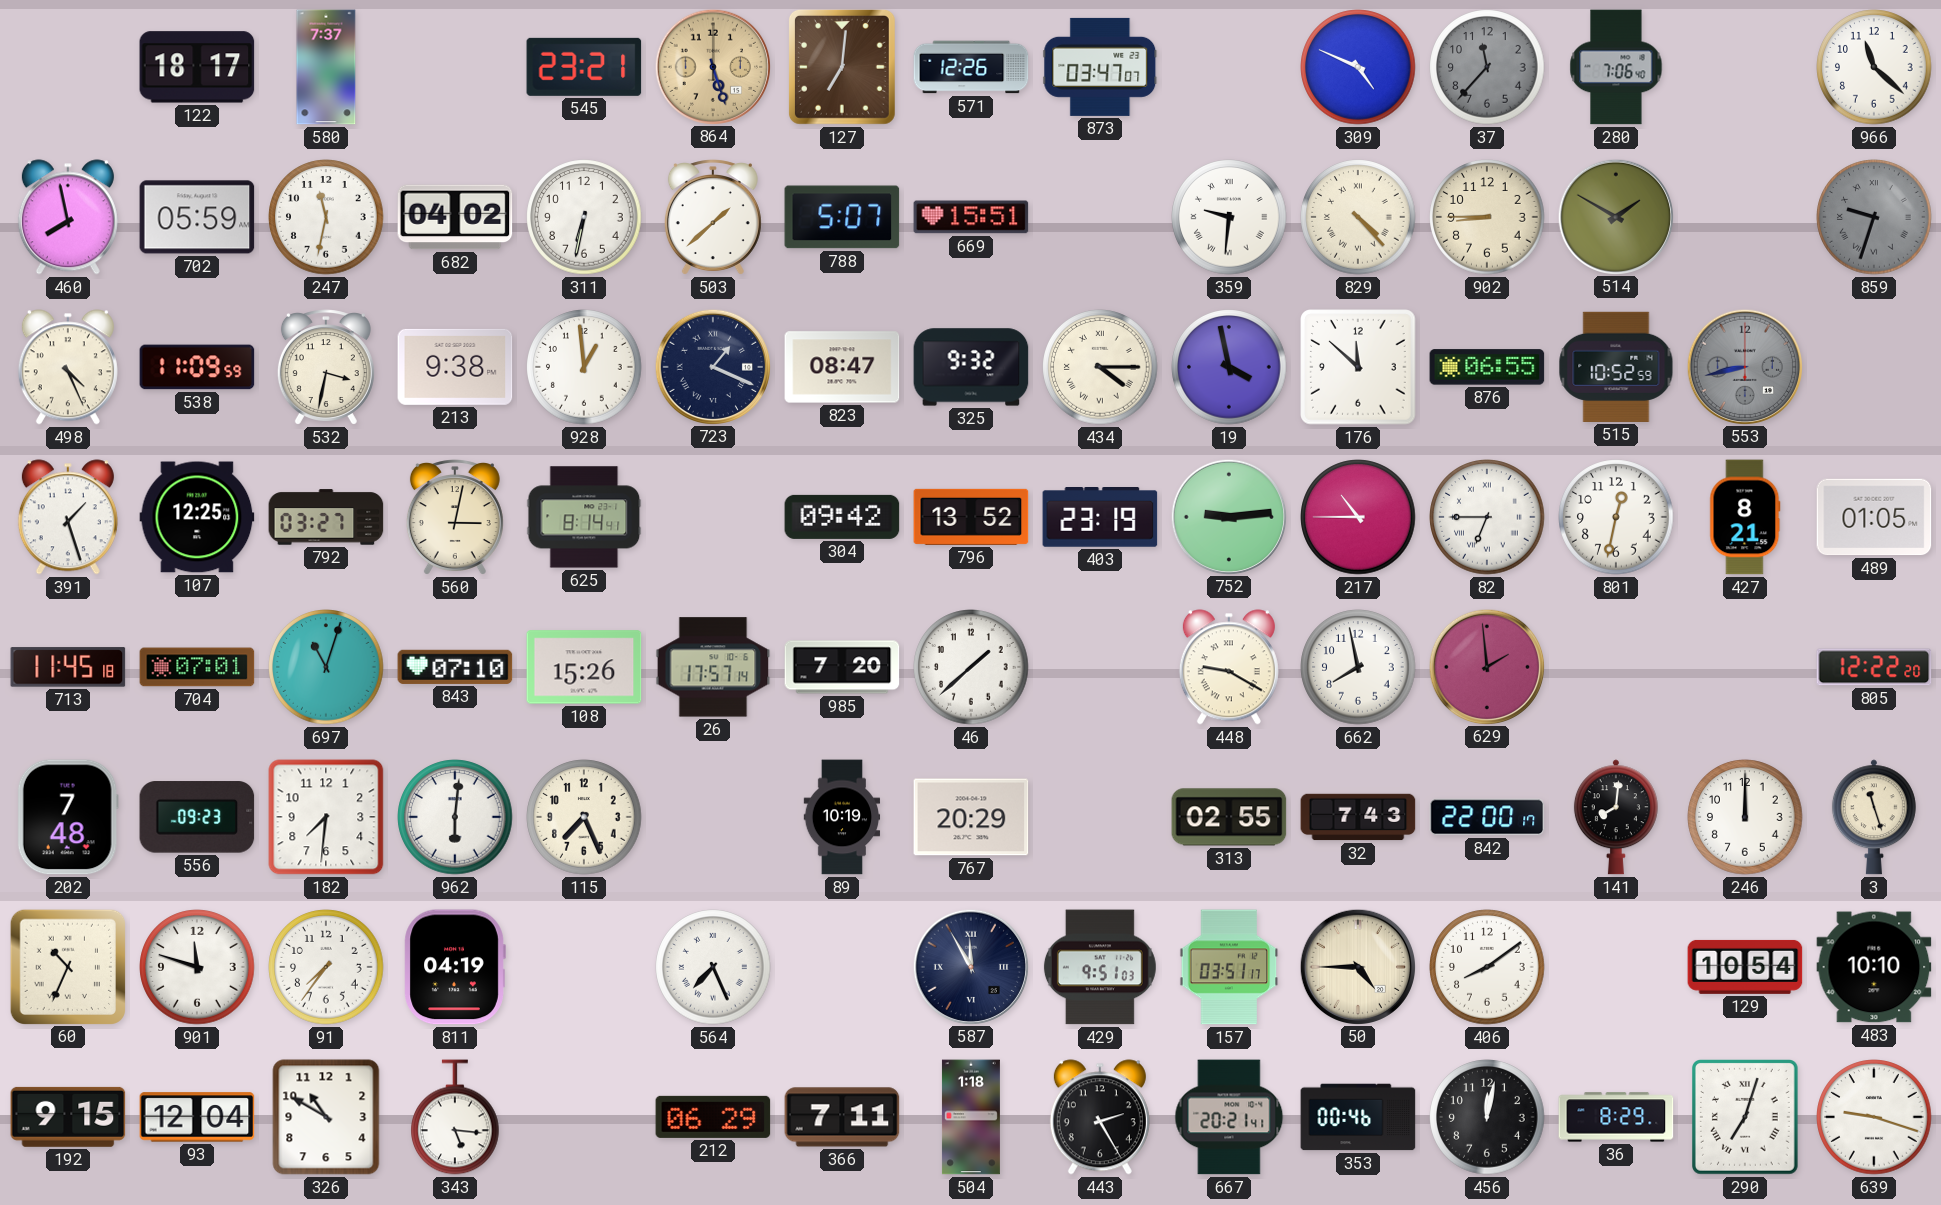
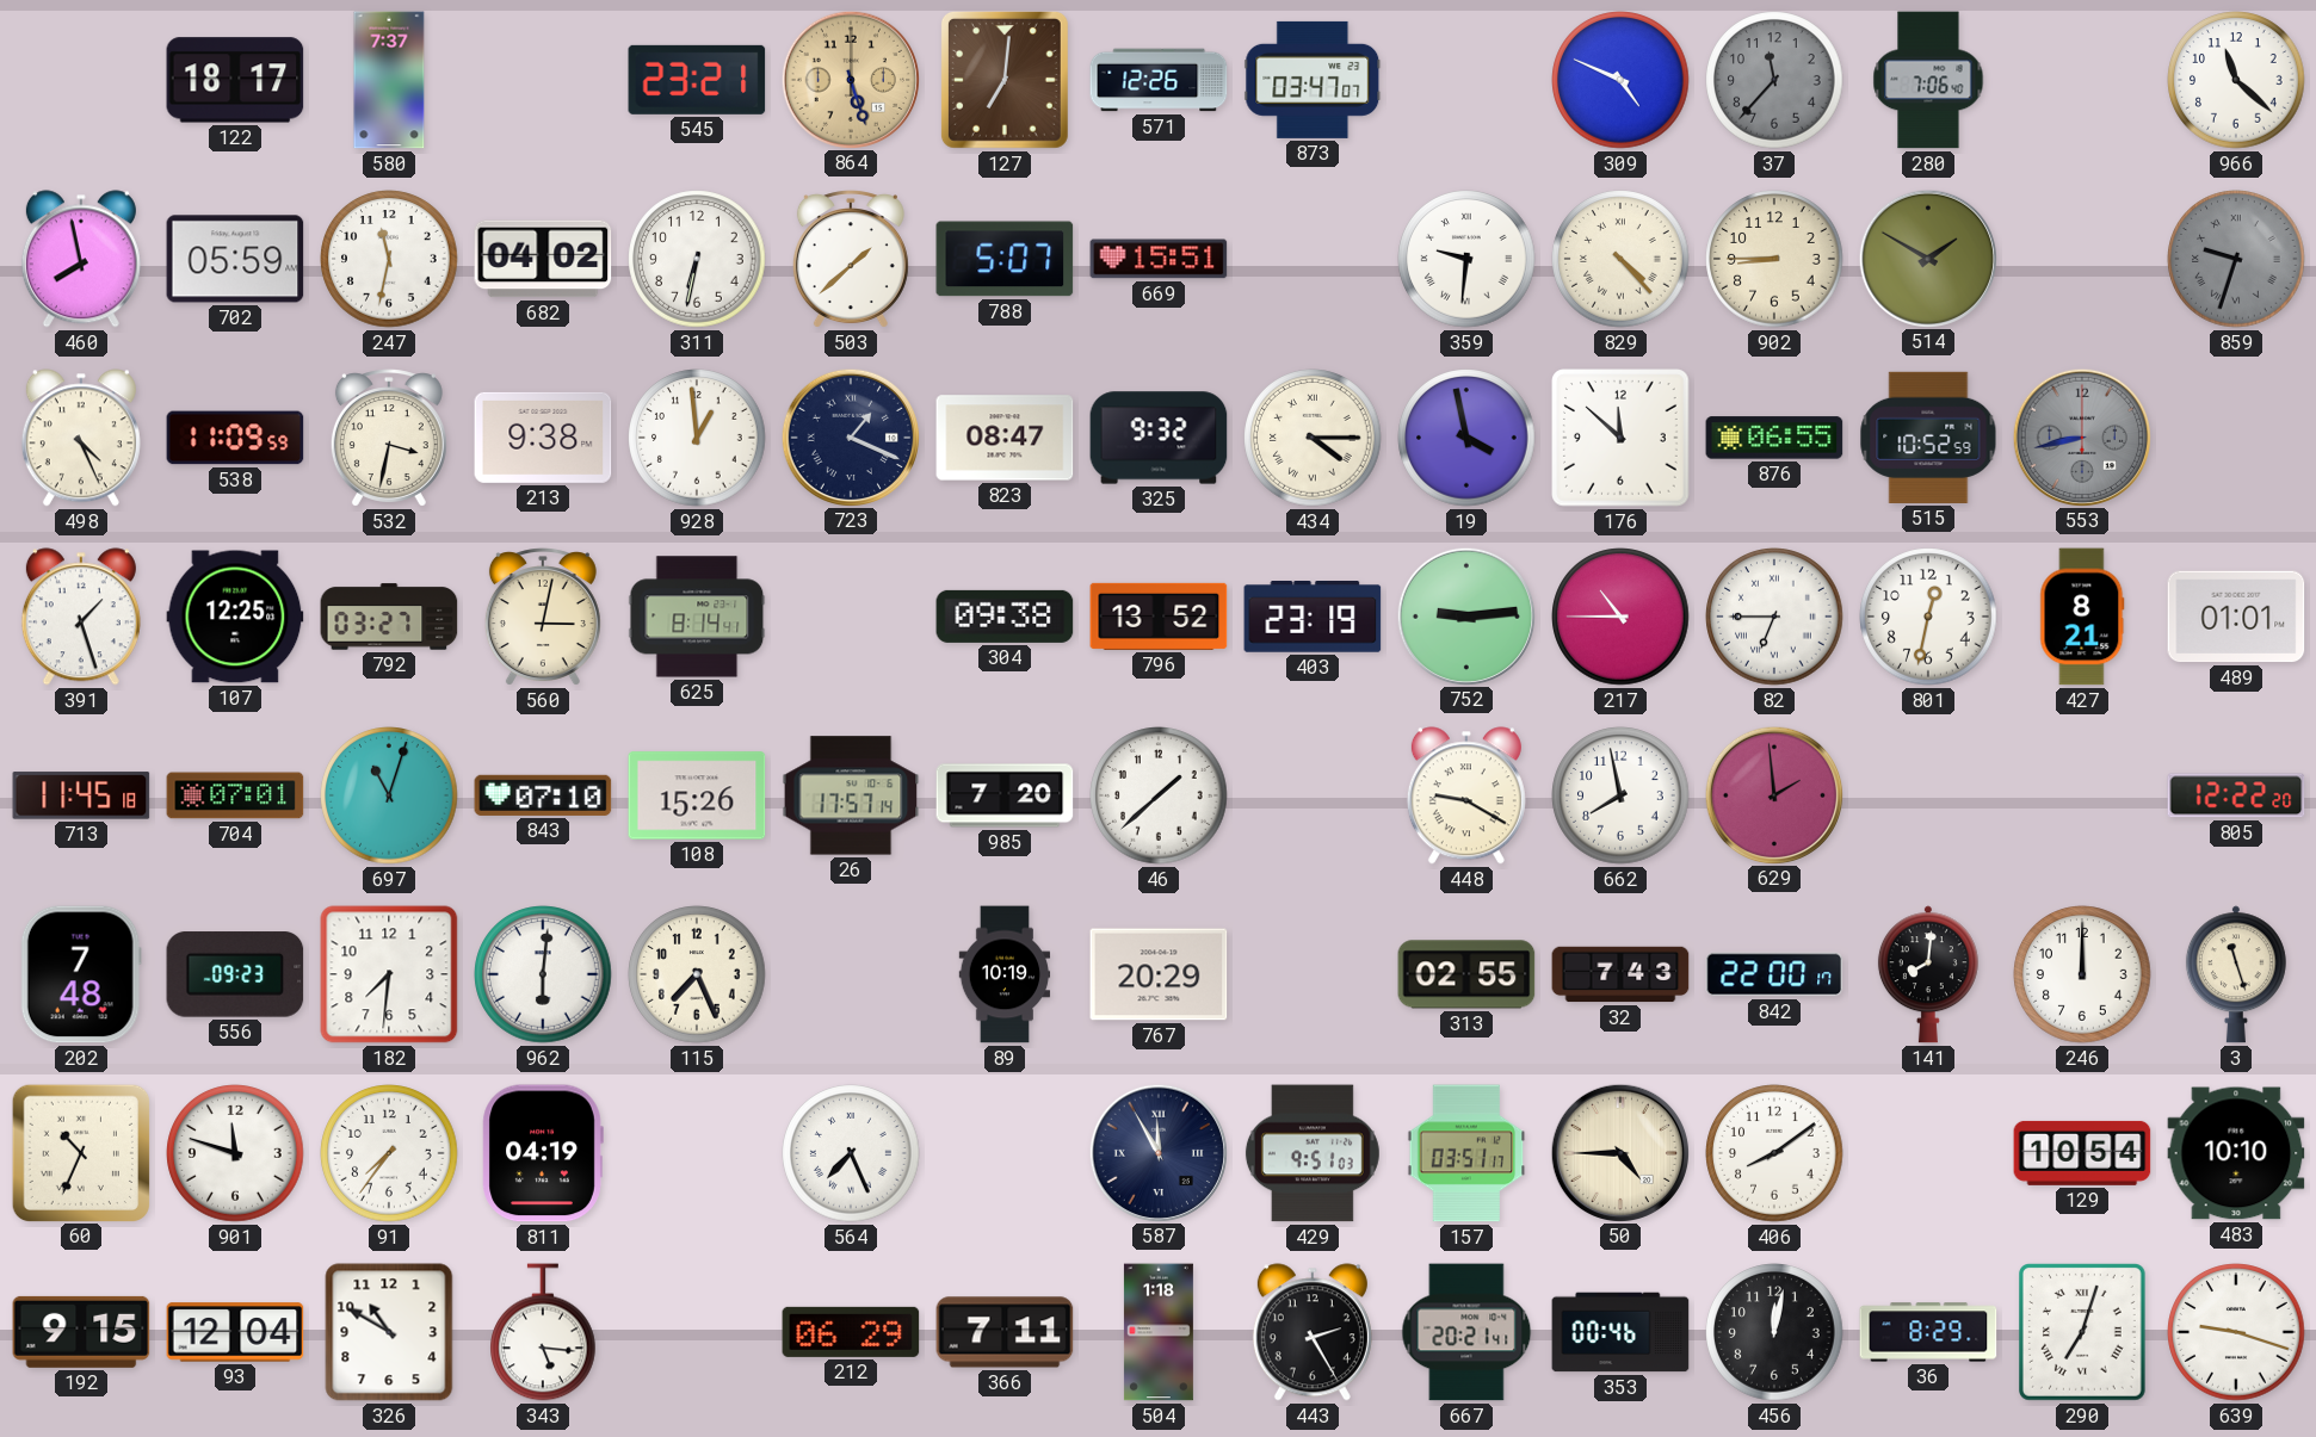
304: 09:42 -> 09:38 (1005, 617)
489: 01:05 -> 01:01 (2236, 617)
